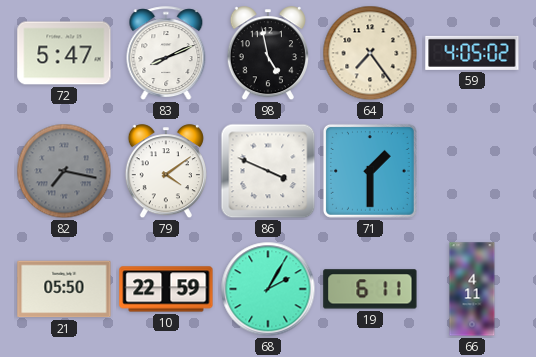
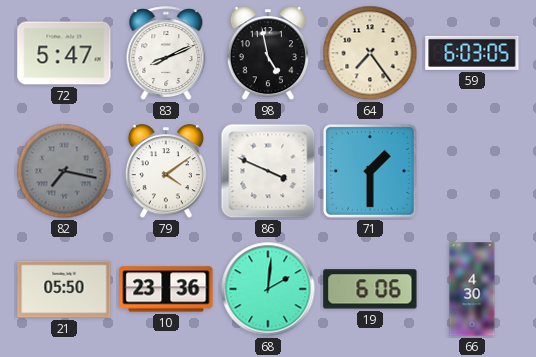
59: 4:05 -> 6:03 (472, 53)
10: 22:59 -> 23:36 (166, 289)
68: 2:05 -> 2:01 (268, 289)
19: 6:11 -> 6:06 (370, 289)
66: 4:11 -> 4:30 (472, 289)
